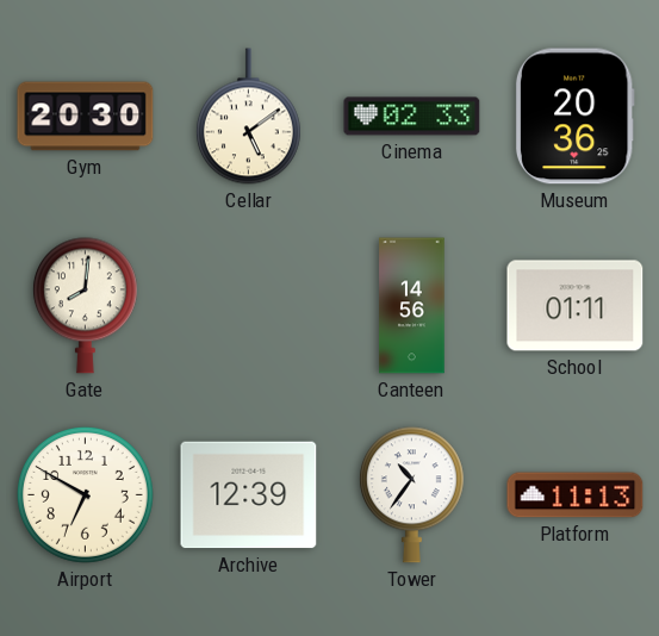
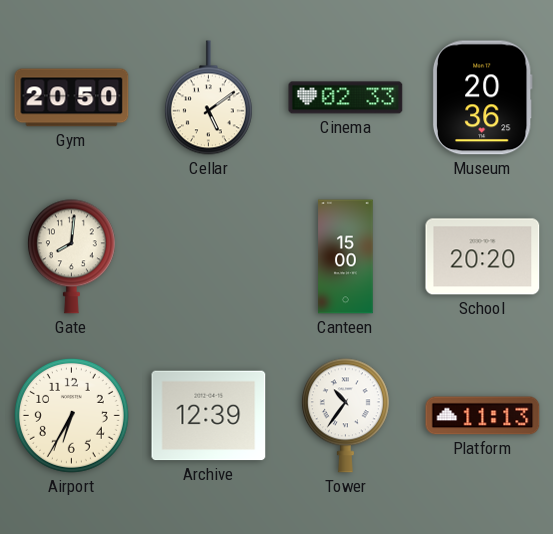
Gym: 20:30 -> 20:50 (72, 98)
Canteen: 14:56 -> 15:00 (346, 257)
School: 01:11 -> 20:20 (483, 257)
Airport: 6:50 -> 6:35 (71, 415)
